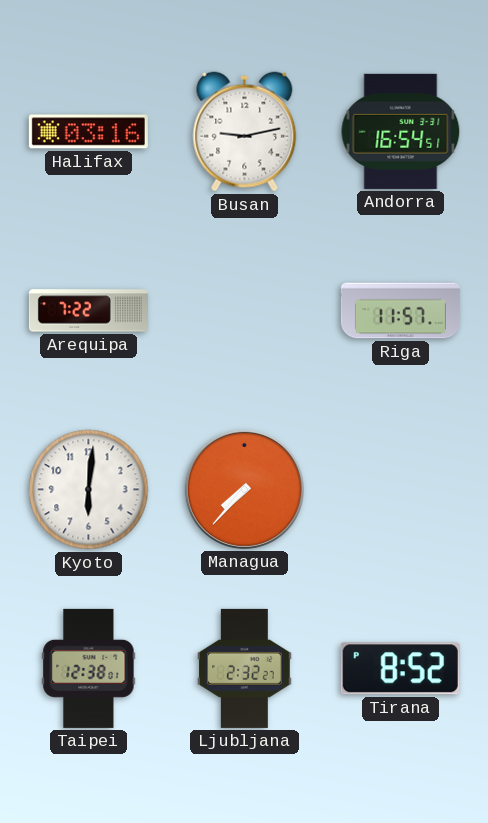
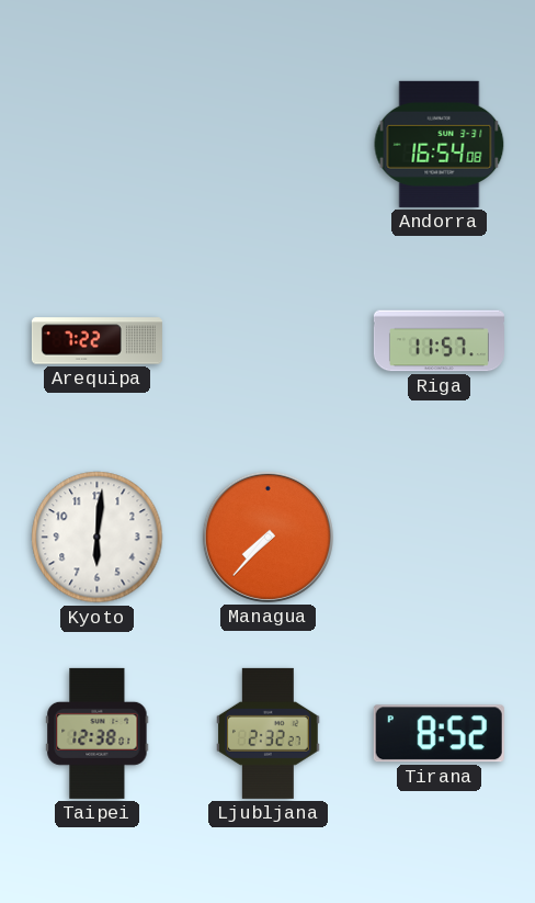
Halifax: 03:16 -> none (88, 132)
Busan: 9:13 -> none (245, 132)
Andorra: 16:54:51 -> 16:54:08 (440, 144)
